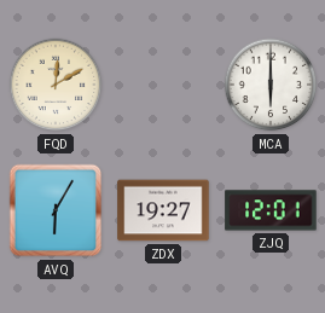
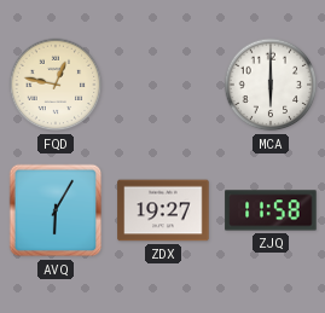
FQD: 12:10 -> 12:47 (56, 85)
ZJQ: 12:01 -> 11:58 (271, 210)
